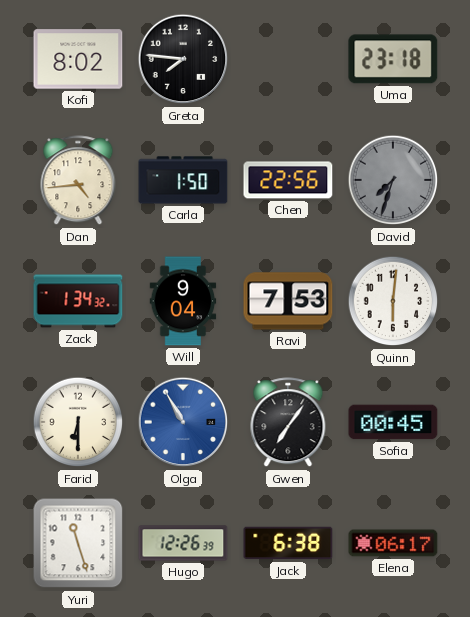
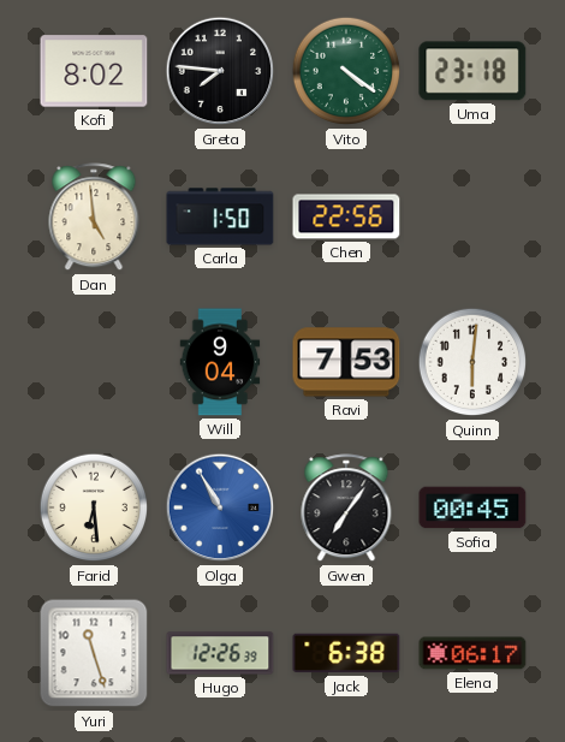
Vito: none -> 4:21 (346, 71)
Dan: 4:44 -> 4:59 (94, 218)
David: 7:33 -> none (393, 180)
Zack: 1:34 -> none (78, 301)
Farid: 6:30 -> 6:29 (94, 507)
